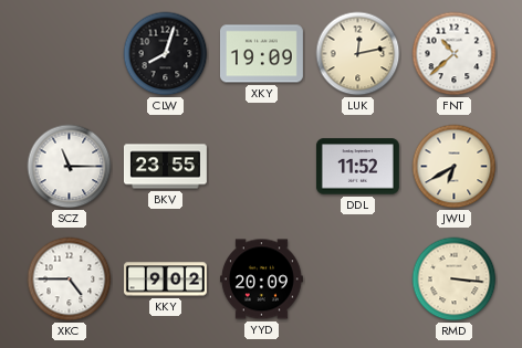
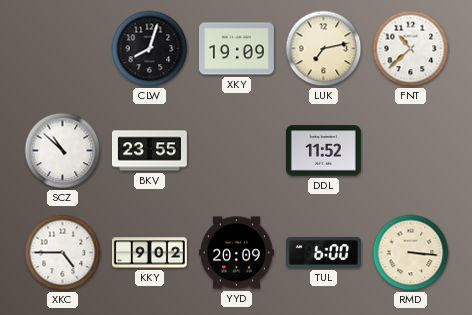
LUK: 12:13 -> 7:13 (324, 49)
SCZ: 11:15 -> 10:52 (63, 151)
JWU: 6:40 -> none (455, 167)
TUL: none -> 6:00 (323, 253)
